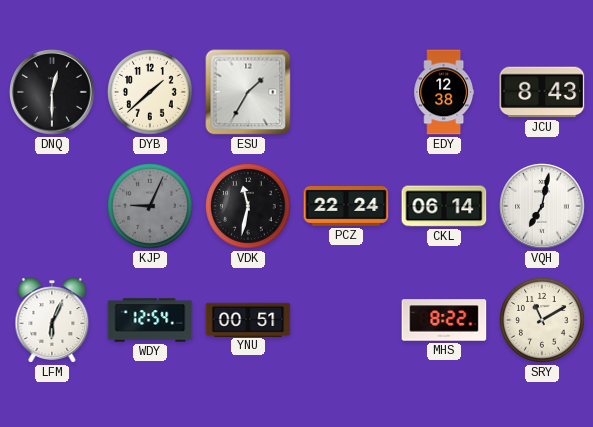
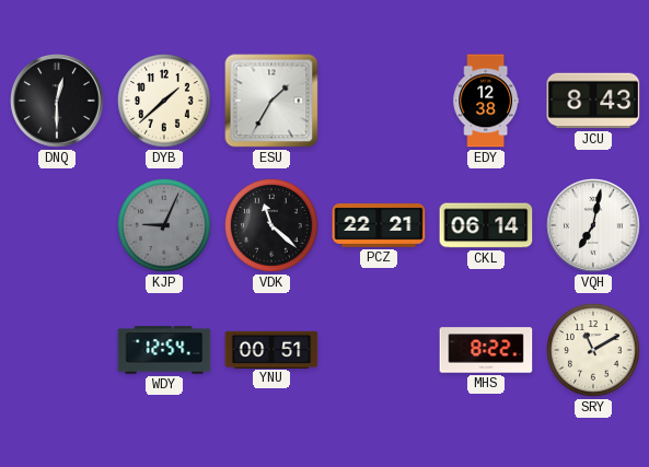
VDK: 11:32 -> 11:22 (273, 226)
PCZ: 22:24 -> 22:21 (379, 226)
LFM: 6:04 -> none (52, 320)
